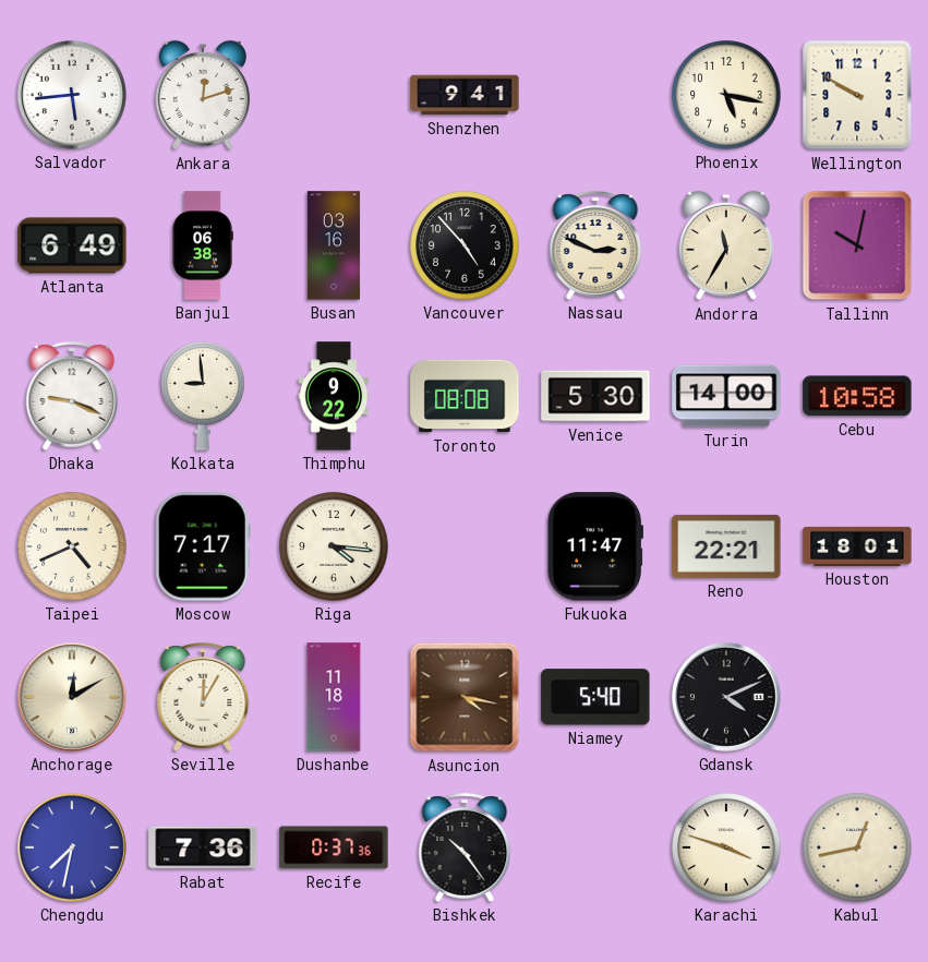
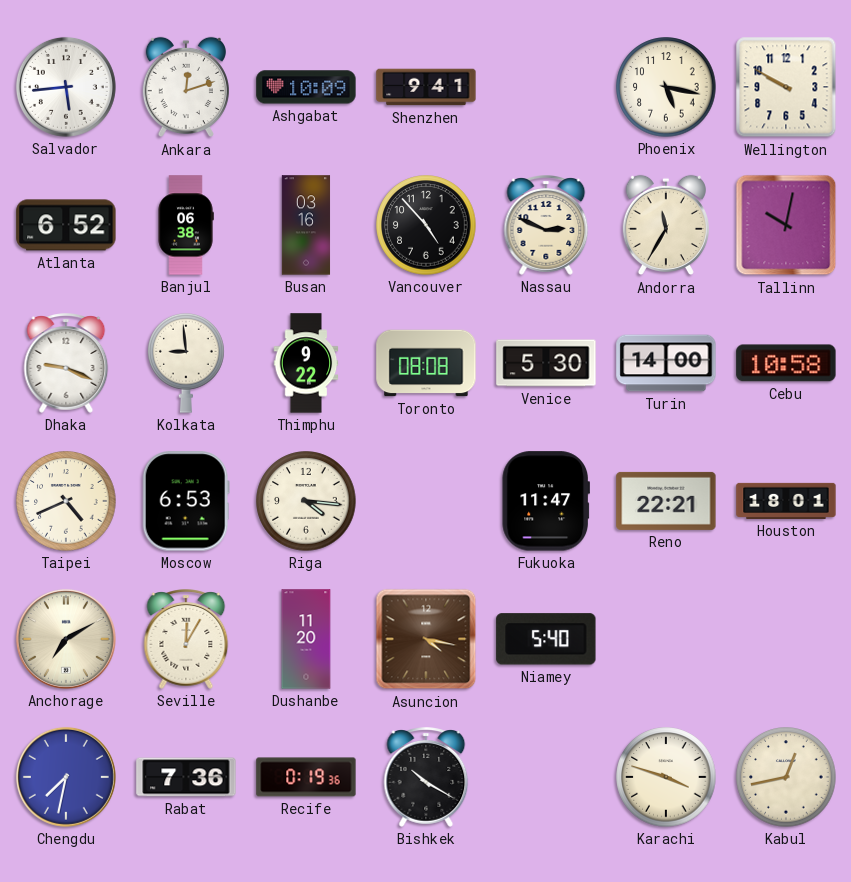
Ashgabat: none -> 10:09 (306, 87)
Atlanta: 6:49 -> 6:52 (66, 225)
Moscow: 7:17 -> 6:53 (186, 501)
Anchorage: 12:10 -> 7:10 (66, 639)
Dushanbe: 11:18 -> 11:20 (306, 639)
Gdansk: 4:11 -> none (726, 697)
Recife: 0:37 -> 0:19 (306, 777)
Bishkek: 10:24 -> 10:20 (426, 777)
